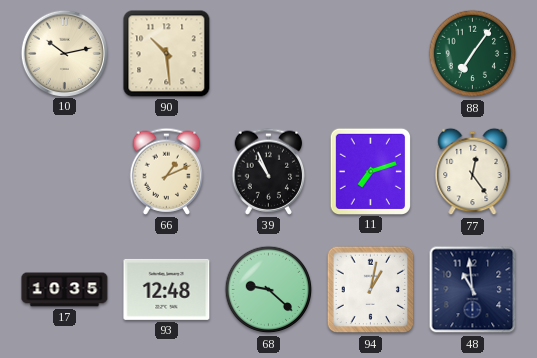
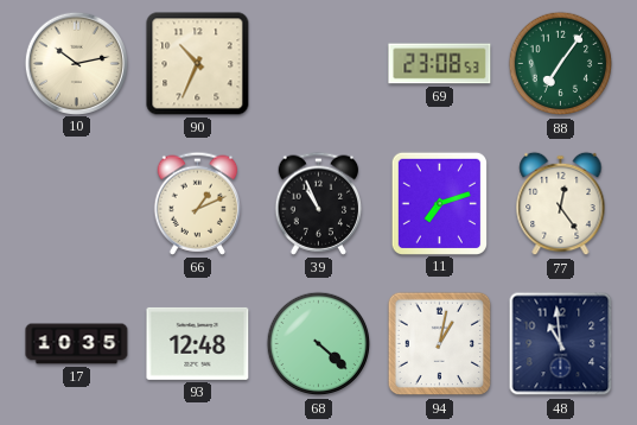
90: 10:29 -> 10:34 (198, 64)
69: none -> 23:08 (440, 64)
68: 9:22 -> 4:22 (319, 344)
